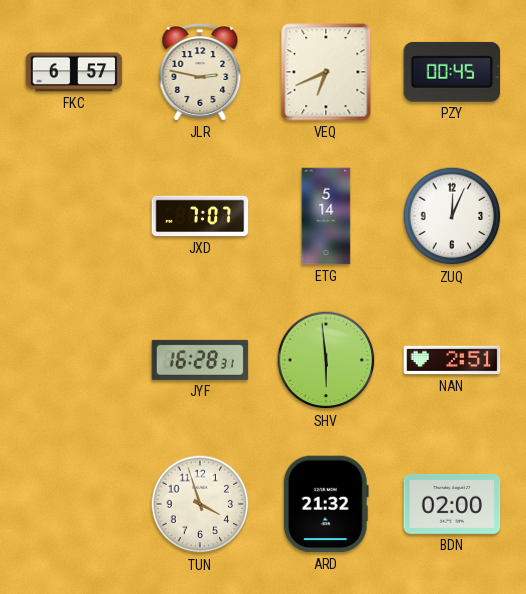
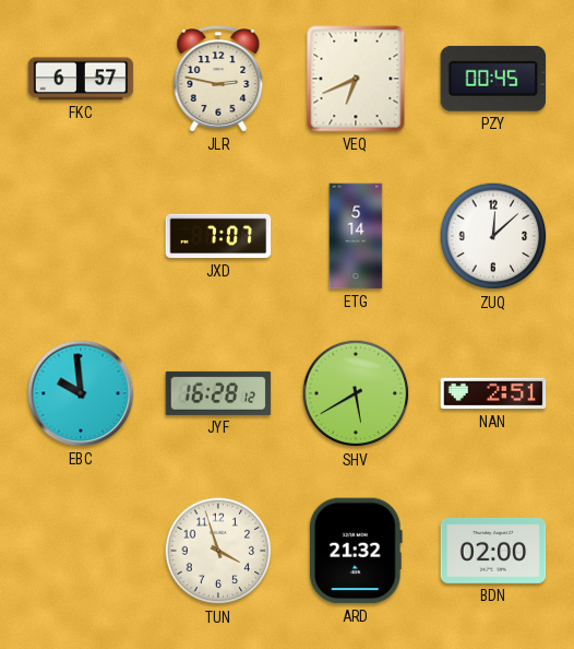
ZUQ: 12:04 -> 12:08 (493, 236)
EBC: none -> 9:59 (81, 393)
JYF: 16:28:31 -> 16:28:12 (218, 393)
SHV: 5:59 -> 5:40 (356, 393)
